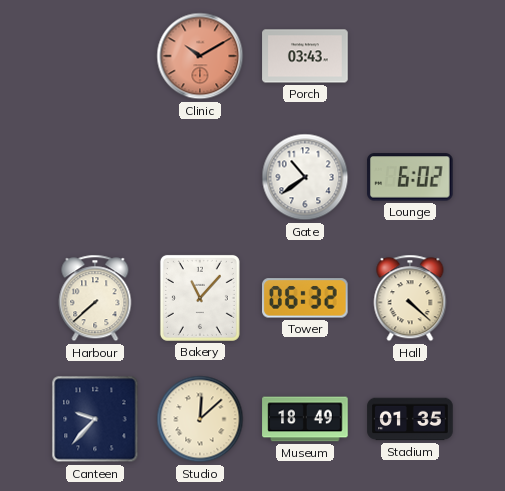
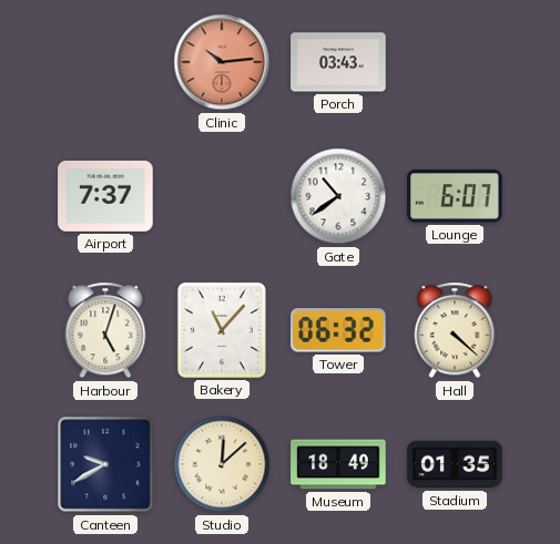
Clinic: 10:10 -> 10:14 (222, 62)
Airport: none -> 7:37 (105, 196)
Lounge: 6:02 -> 6:07 (455, 196)
Harbour: 7:38 -> 5:03 (105, 330)
Canteen: 9:37 -> 9:40 (105, 464)
